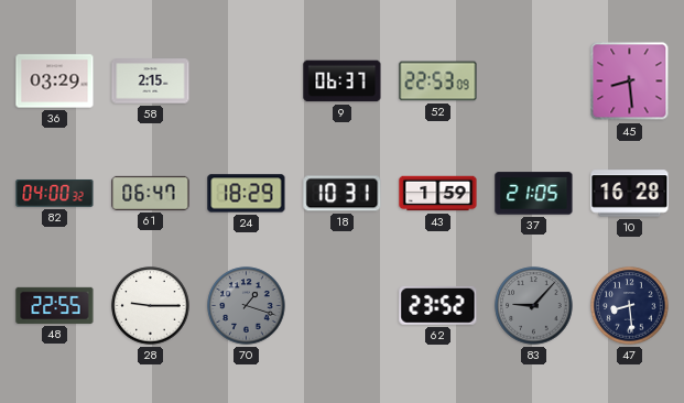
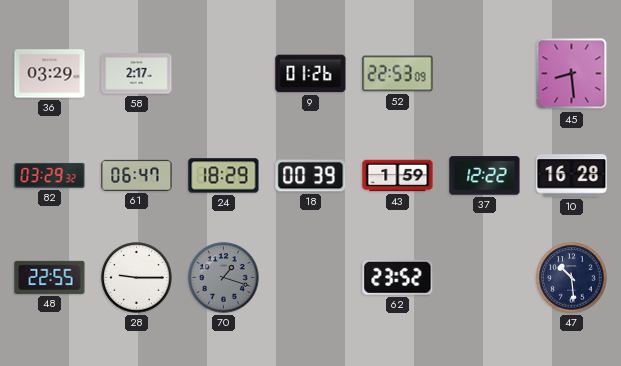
58: 2:15 -> 2:17 (137, 74)
9: 06:37 -> 01:26 (311, 74)
82: 04:00 -> 03:29 (50, 175)
18: 10:31 -> 00:39 (311, 176)
37: 21:05 -> 12:22 (485, 176)
83: 9:07 -> none (534, 306)
47: 8:29 -> 10:29 (572, 278)
